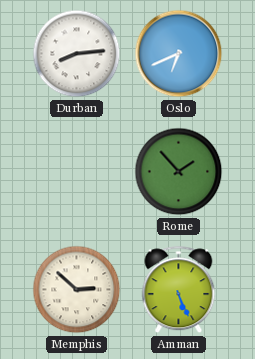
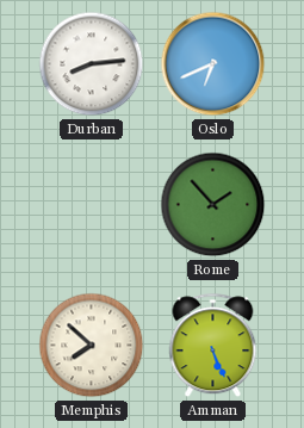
Memphis: 2:52 -> 7:52 (92, 346)
